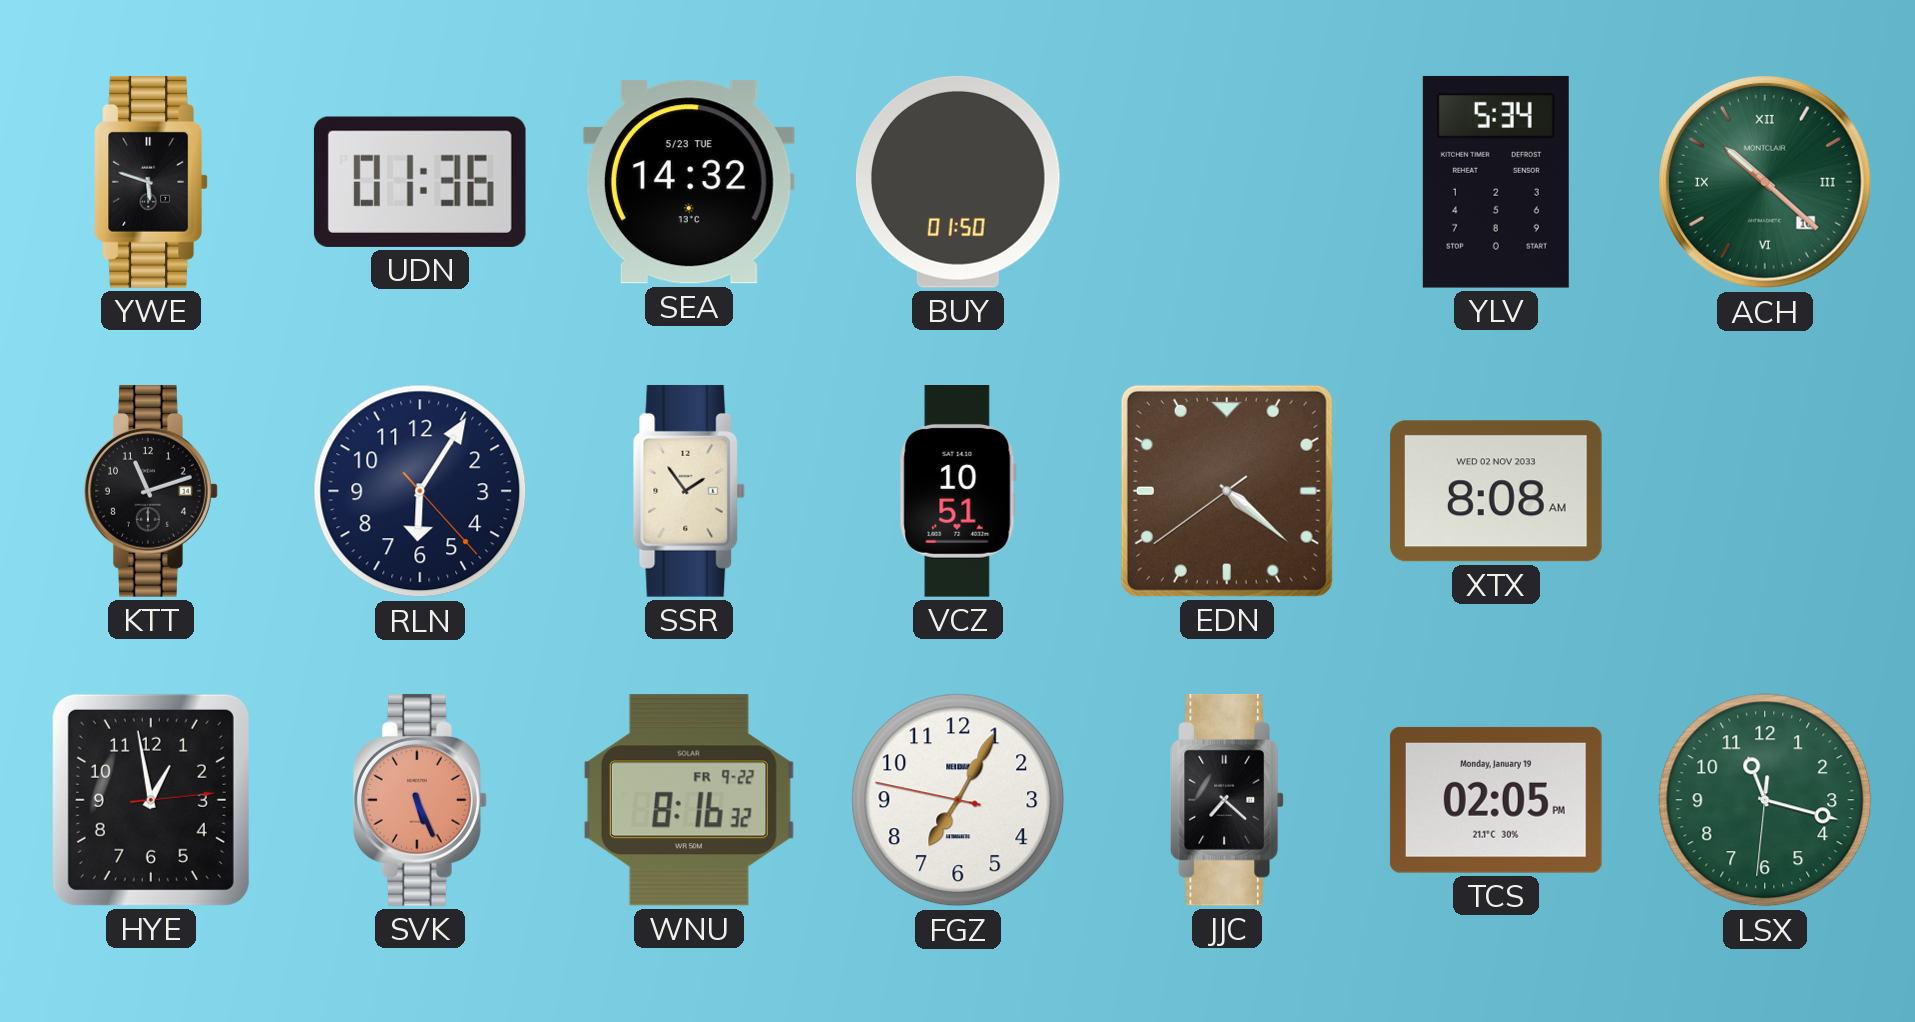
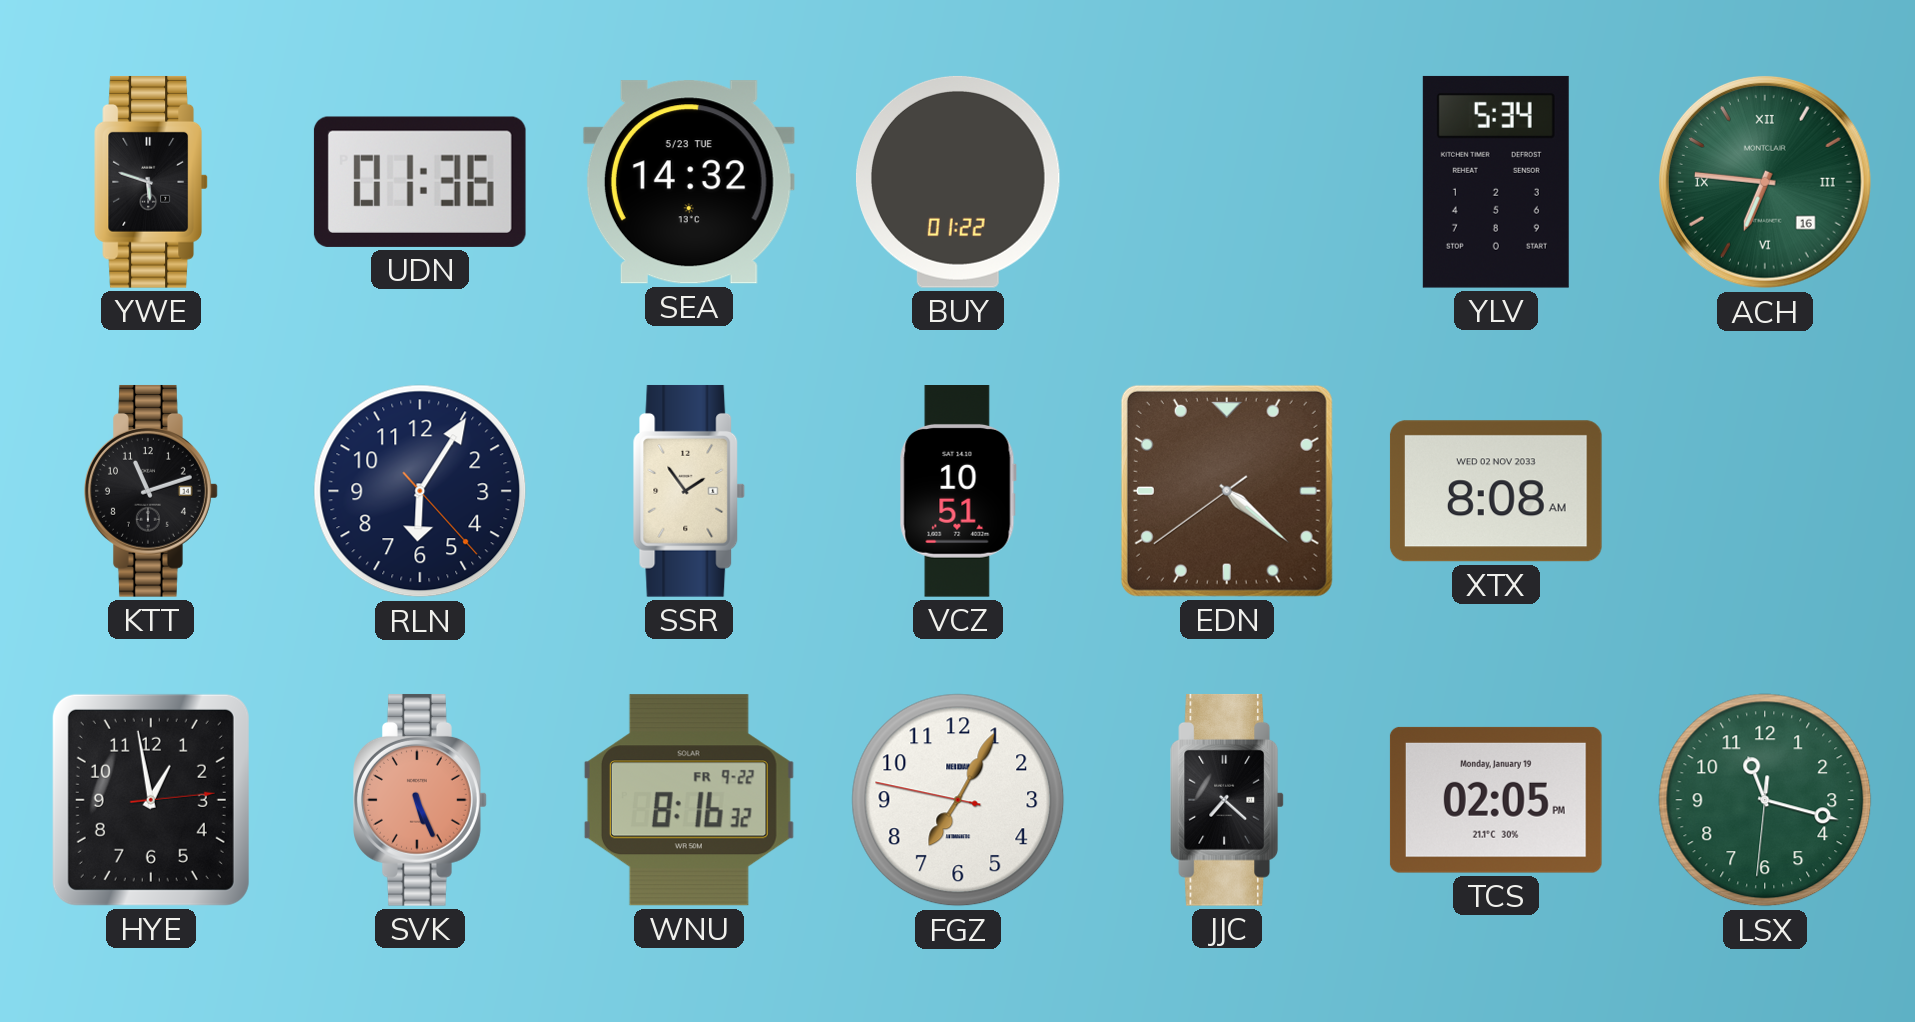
BUY: 01:50 -> 01:22 (958, 182)
ACH: 10:22 -> 6:46 (1765, 182)
